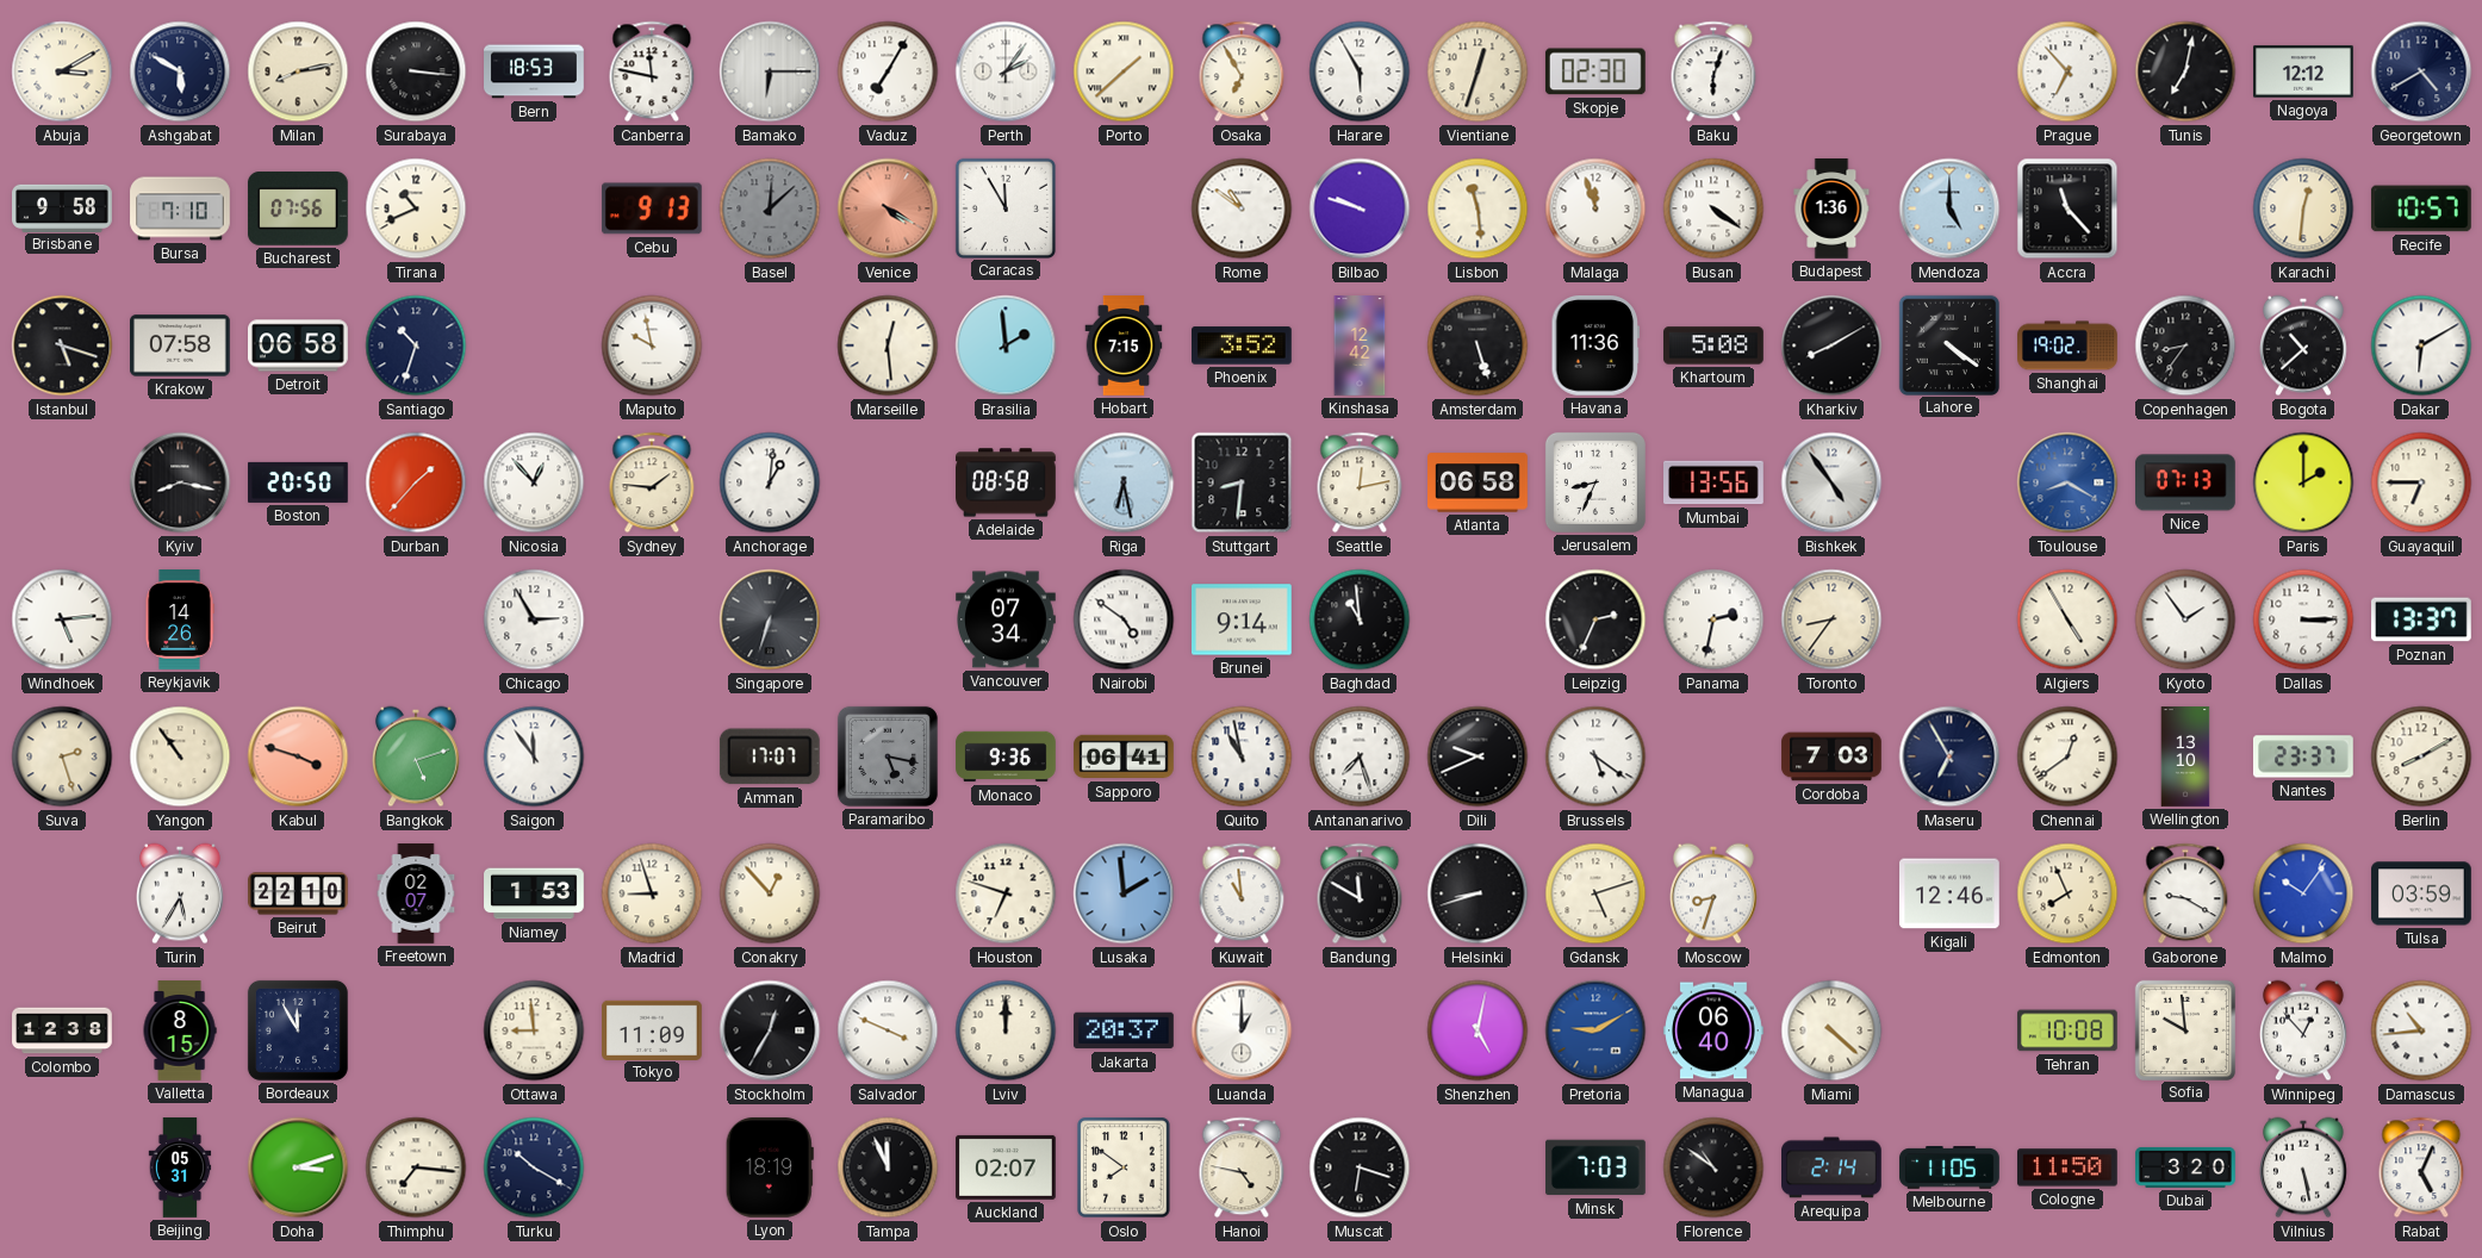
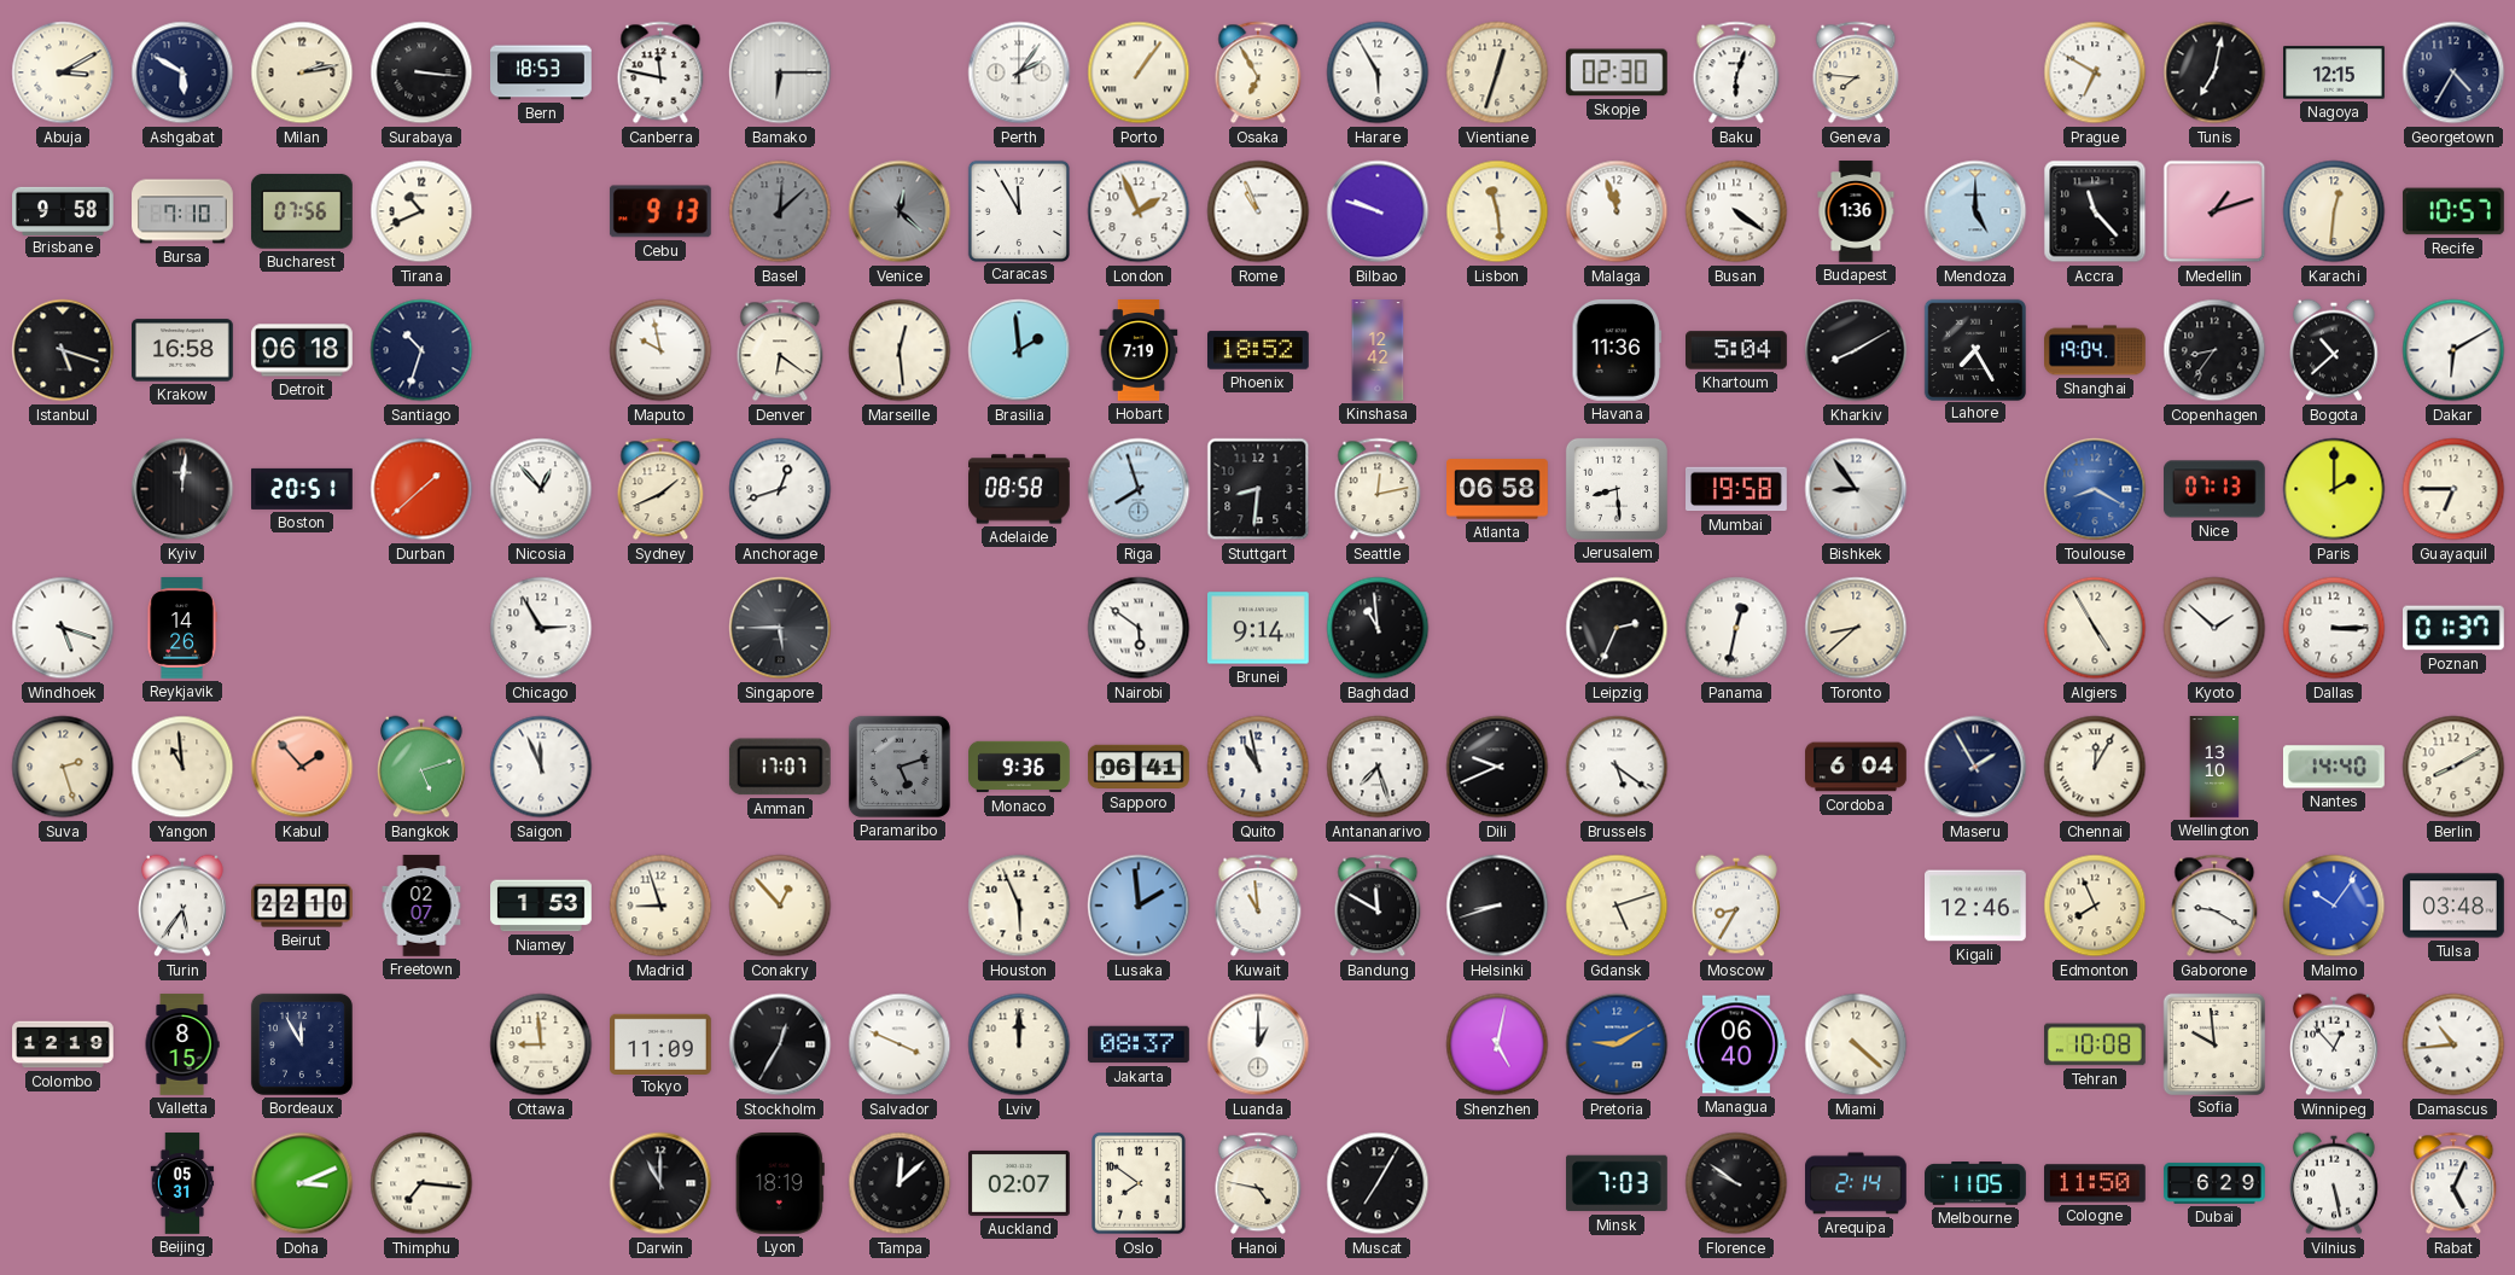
Milan: 8:13 -> 2:13 (302, 72)
Vaduz: 7:05 -> none (888, 71)
Porto: 1:38 -> 1:06 (1139, 72)
Geneva: none -> 7:46 (1856, 72)
Prague: 6:53 -> 6:50 (2095, 72)
Nagoya: 12:12 -> 12:15 (2335, 72)
Georgetown: 4:40 -> 4:35 (2453, 72)
Venice: 4:20 -> 12:22 (900, 211)
Venice dial: salmon -> grey (900, 211)
London: none -> 1:56 (1139, 211)
Rome: 10:51 -> 10:56 (1258, 211)
Medellin: none -> 1:12 (2214, 211)
Krakow: 07:58 -> 16:58 (184, 350)
Detroit: 06:58 -> 06:18 (303, 350)
Denver: none -> 6:21 (780, 350)
Hobart: 7:15 -> 7:19 (1139, 350)
Phoenix: 3:52 -> 18:52 (1259, 350)
Amsterdam: 5:27 -> none (1478, 345)
Khartoum: 5:08 -> 5:04 (1737, 350)
Lahore: 4:21 -> 7:25 (1974, 349)
Shanghai: 19:02 -> 19:04 (2096, 350)
Kyiv: 8:17 -> 12:01 (182, 489)
Boston: 20:50 -> 20:51 (303, 489)
Durban: 1:37 -> 1:38 (421, 489)
Sydney: 1:46 -> 1:41 (660, 489)
Anchorage: 1:01 -> 12:42 (780, 489)
Riga: 6:28 -> 7:57 (1139, 489)
Jerusalem: 8:34 -> 8:29 (1617, 489)
Mumbai: 13:56 -> 19:58 (1737, 489)
Bishkek: 4:54 -> 8:54 (1856, 489)
Windhoek: 5:14 -> 5:18 (63, 628)
Singapore: 6:33 -> 5:45 (780, 628)
Vancouver: 07:34 -> none (1007, 619)
Nairobi: 4:51 -> 5:51 (1139, 628)
Panama: 2:32 -> 12:32 (1736, 628)
Toronto: 8:36 -> 8:38 (1856, 628)
Kyoto: 1:54 -> 1:52 (2214, 628)
Poznan: 13:37 -> 01:37 (2455, 628)
Yangon: 10:54 -> 10:59 (182, 767)
Kabul: 3:48 -> 1:53 (302, 767)
Saigon: 11:54 -> 11:56 (541, 767)
Paramaribo: 5:17 -> 5:12 (900, 767)
Cordoba: 7:03 -> 6:04 (1856, 767)
Maseru: 6:55 -> 1:55 (1975, 767)
Chennai: 12:39 -> 12:05 (2095, 767)
Nantes: 23:37 -> 14:40 (2334, 767)
Turin: 5:35 -> 5:36 (184, 906)
Houston: 6:48 -> 5:56 (1019, 906)
Moscow: 8:33 -> 8:35 (1737, 906)
Tulsa: 03:59 -> 03:48 (2455, 906)
Colombo: 12:38 -> 12:19 (63, 1044)
Jakarta: 20:37 -> 08:37 (1140, 1044)
Doha: 3:12 -> 3:11 (302, 1183)
Turku: 10:20 -> none (534, 1167)
Darwin: none -> 11:00 (660, 1183)
Tampa: 11:56 -> 12:08 (900, 1183)
Muscat: 6:18 -> 7:05 (1378, 1183)
Florence: 10:51 -> 9:51 (1736, 1183)
Dubai: 3:20 -> 6:29 (2214, 1183)
